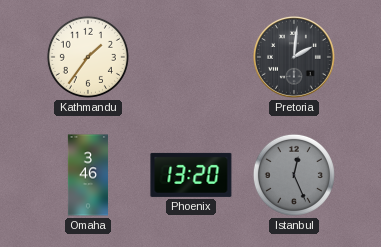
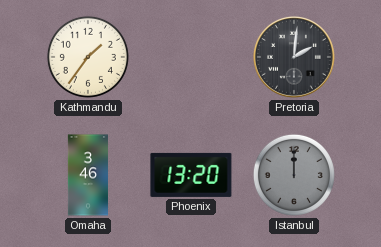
Istanbul: 12:26 -> 12:00 (294, 175)
